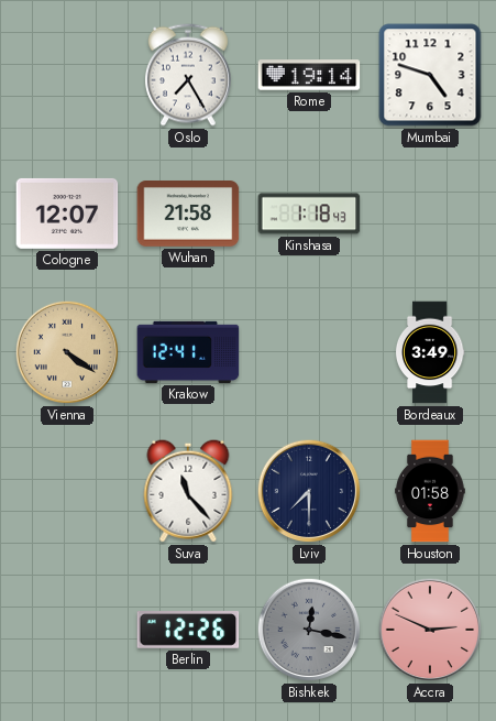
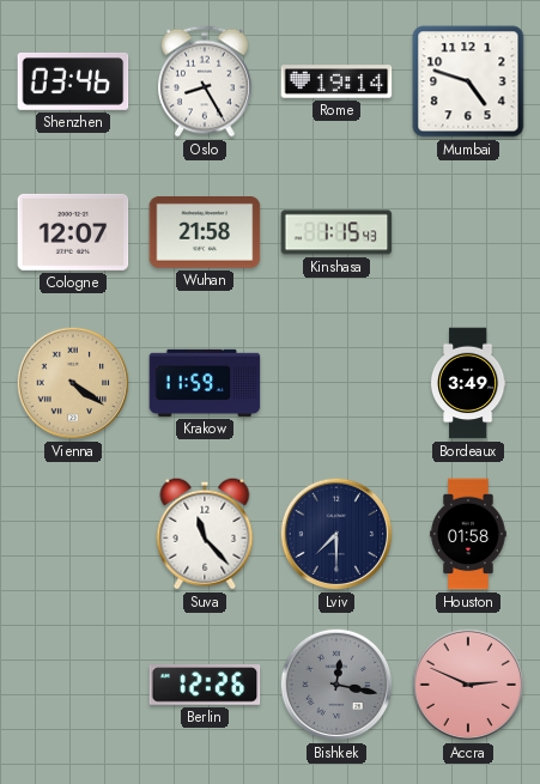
Shenzhen: none -> 03:46 (73, 81)
Oslo: 7:25 -> 8:25 (205, 81)
Kinshasa: 1:18 -> 1:15 (336, 232)
Krakow: 12:41 -> 11:59 (205, 383)
